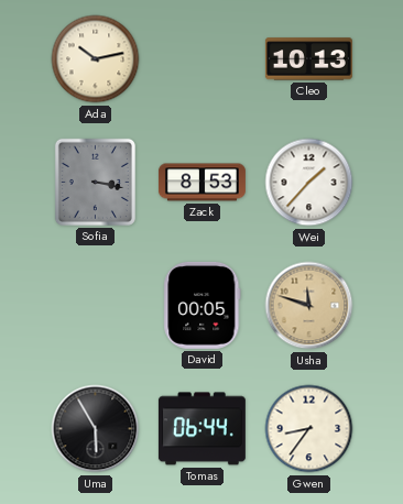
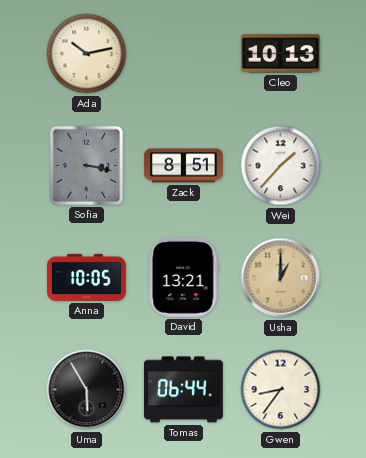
Zack: 8:53 -> 8:51 (183, 166)
Anna: none -> 10:05 (86, 277)
David: 00:05 -> 13:21 (184, 277)
Usha: 11:48 -> 1:00 (281, 278)
